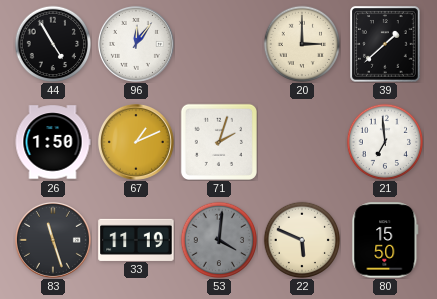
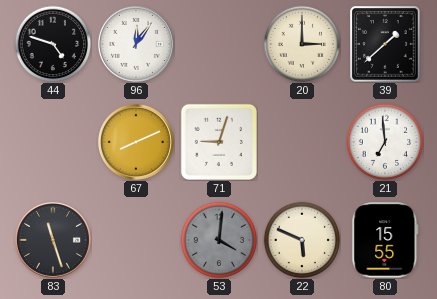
44: 4:55 -> 4:48 (53, 44)
26: 1:50 -> none (53, 142)
67: 1:11 -> 8:11 (136, 142)
71: 2:03 -> 9:03 (219, 142)
33: 11:19 -> none (136, 239)
80: 15:50 -> 15:55 (385, 240)
